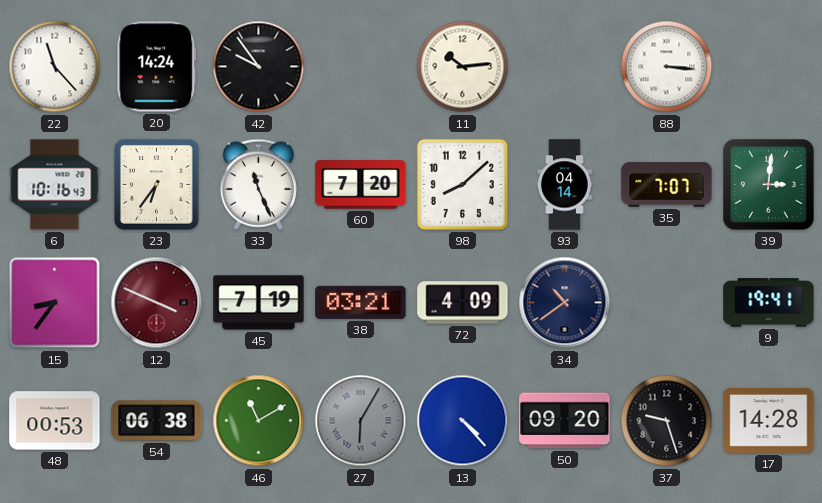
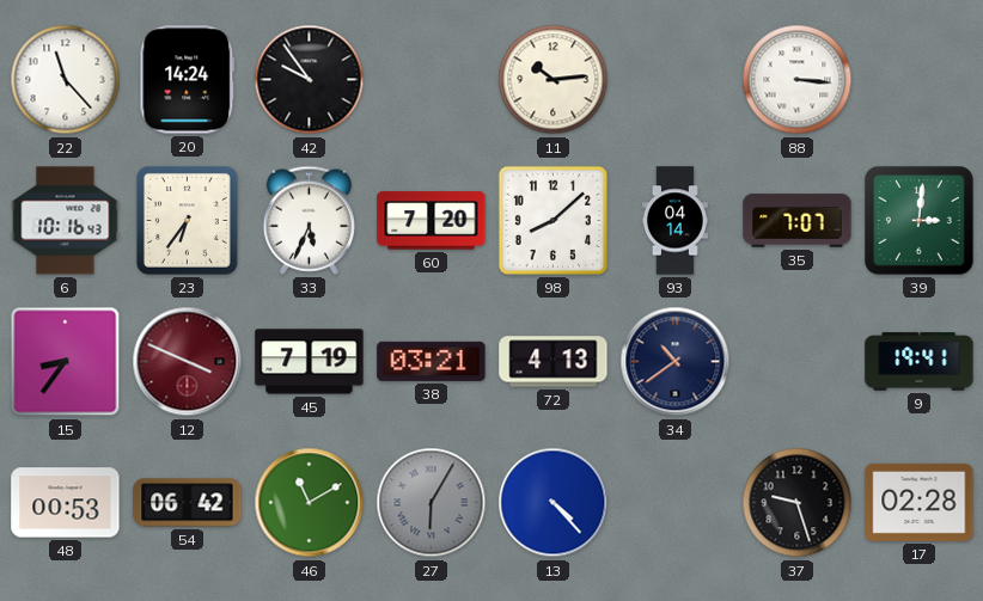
33: 11:26 -> 5:34 (309, 220)
72: 4:09 -> 4:13 (554, 362)
54: 06:38 -> 06:42 (188, 503)
50: 09:20 -> none (565, 421)
17: 14:28 -> 02:28 (920, 502)
